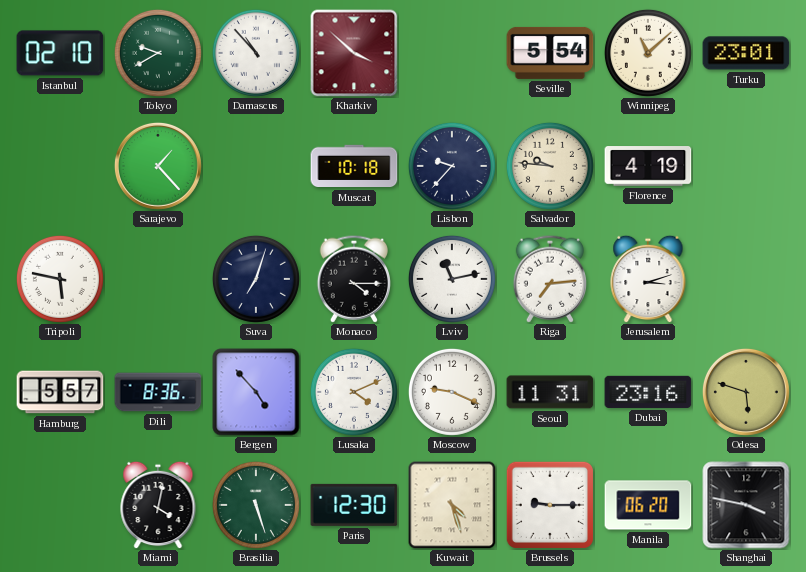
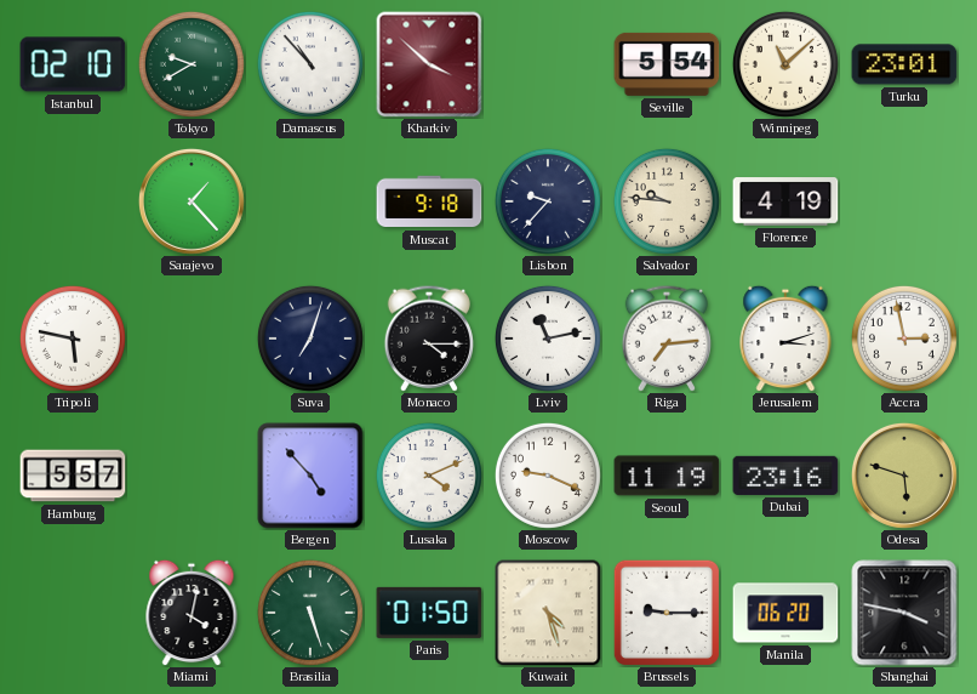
Muscat: 10:18 -> 9:18 (429, 201)
Accra: none -> 2:58 (904, 339)
Dili: 8:36 -> none (158, 392)
Seoul: 11:31 -> 11:19 (667, 476)
Paris: 12:30 -> 01:50 (429, 613)
